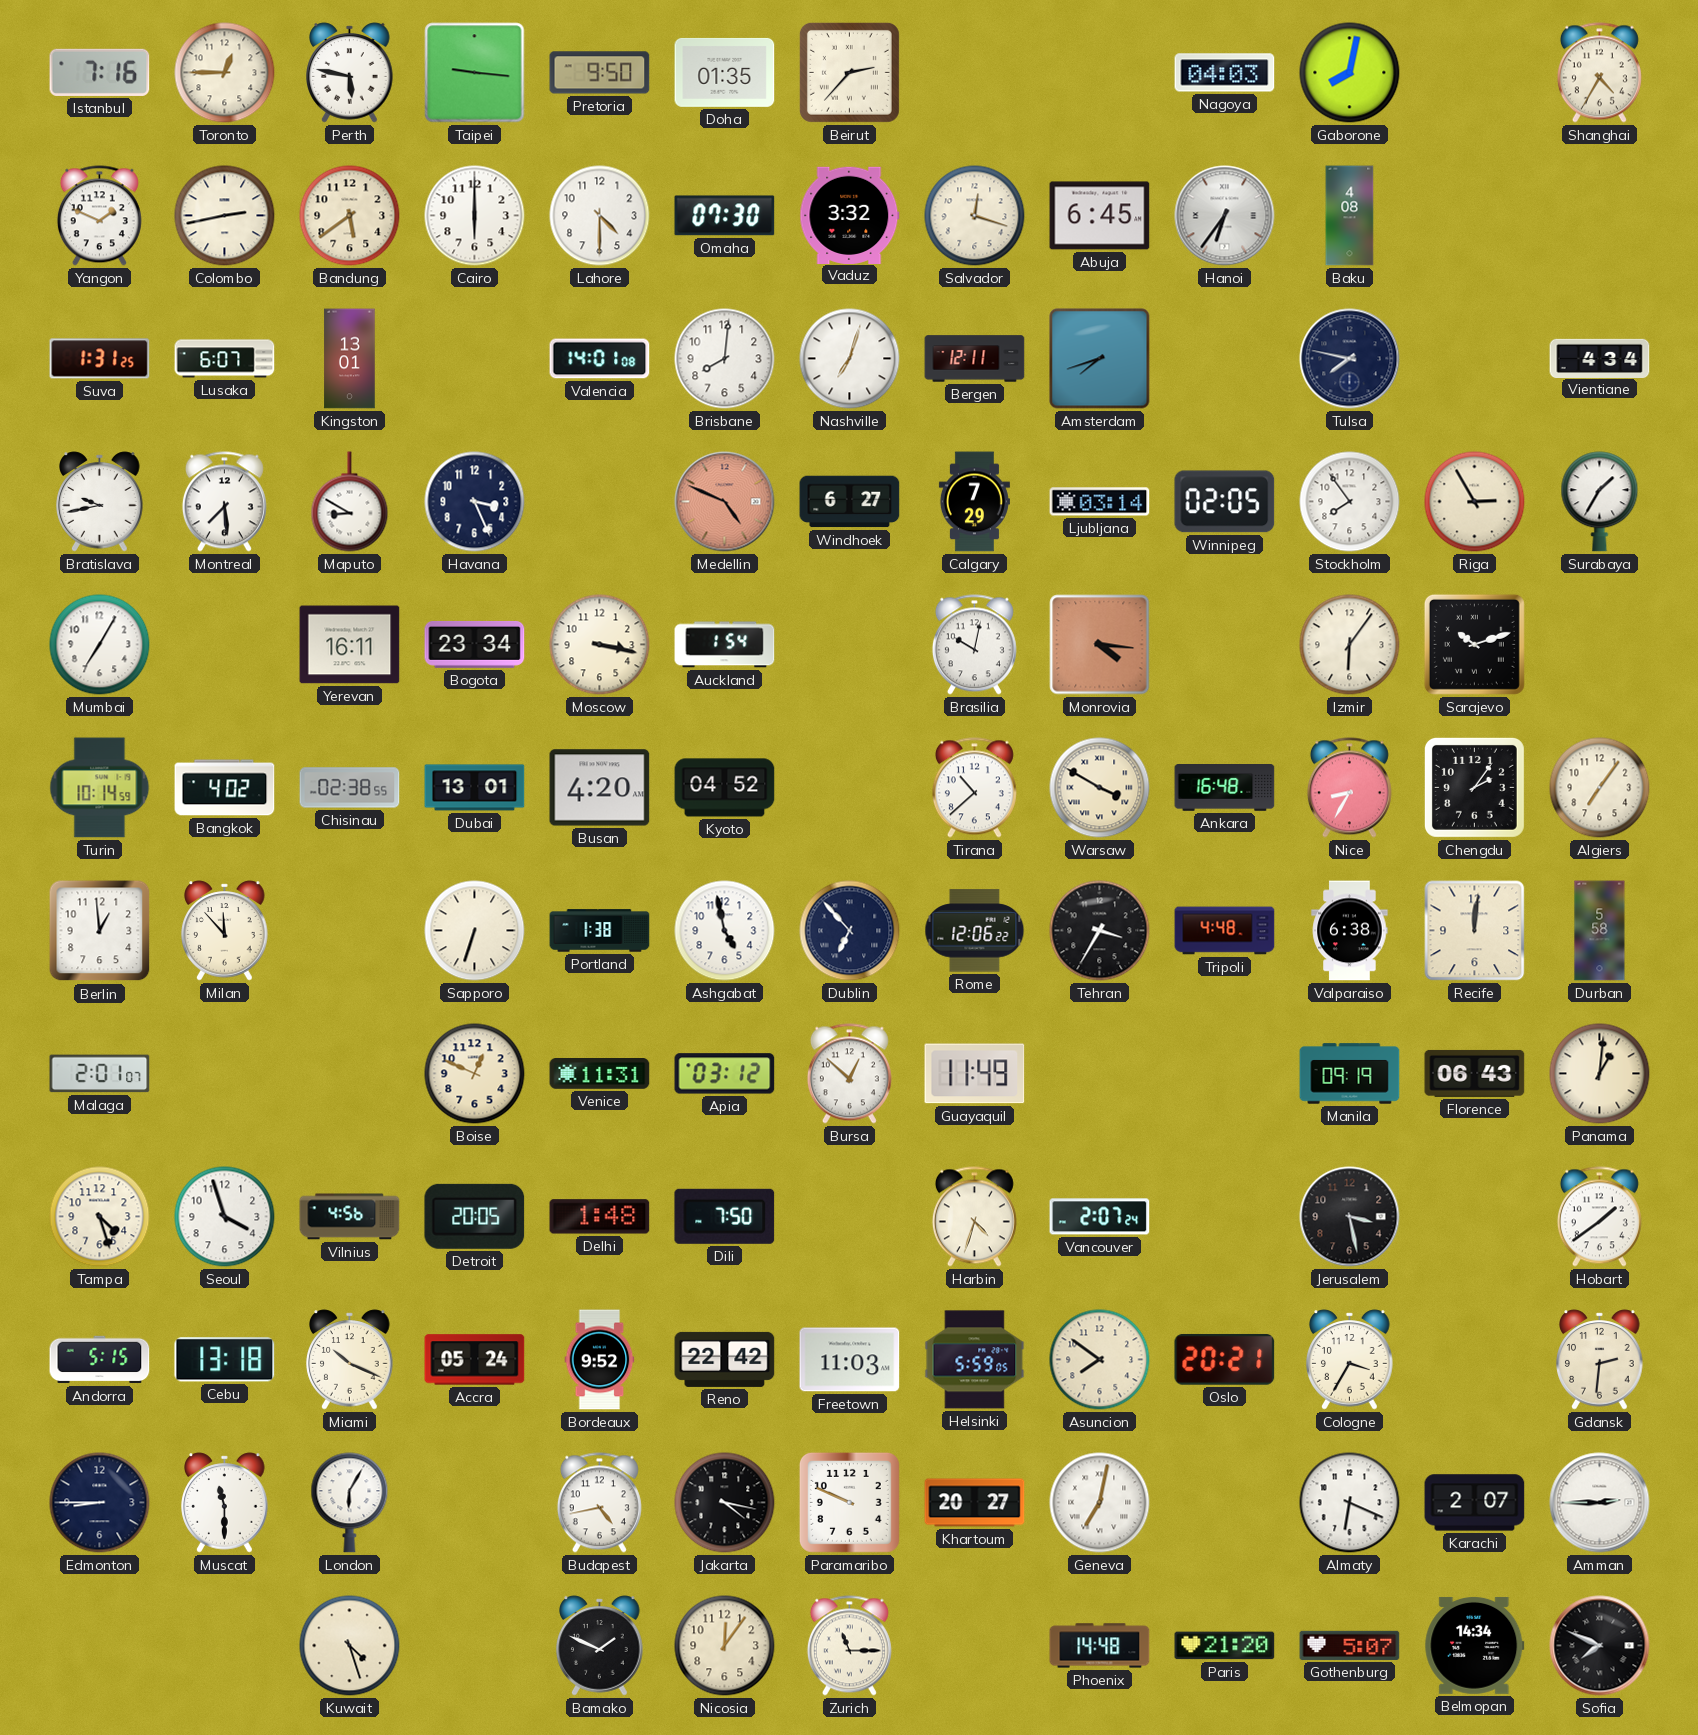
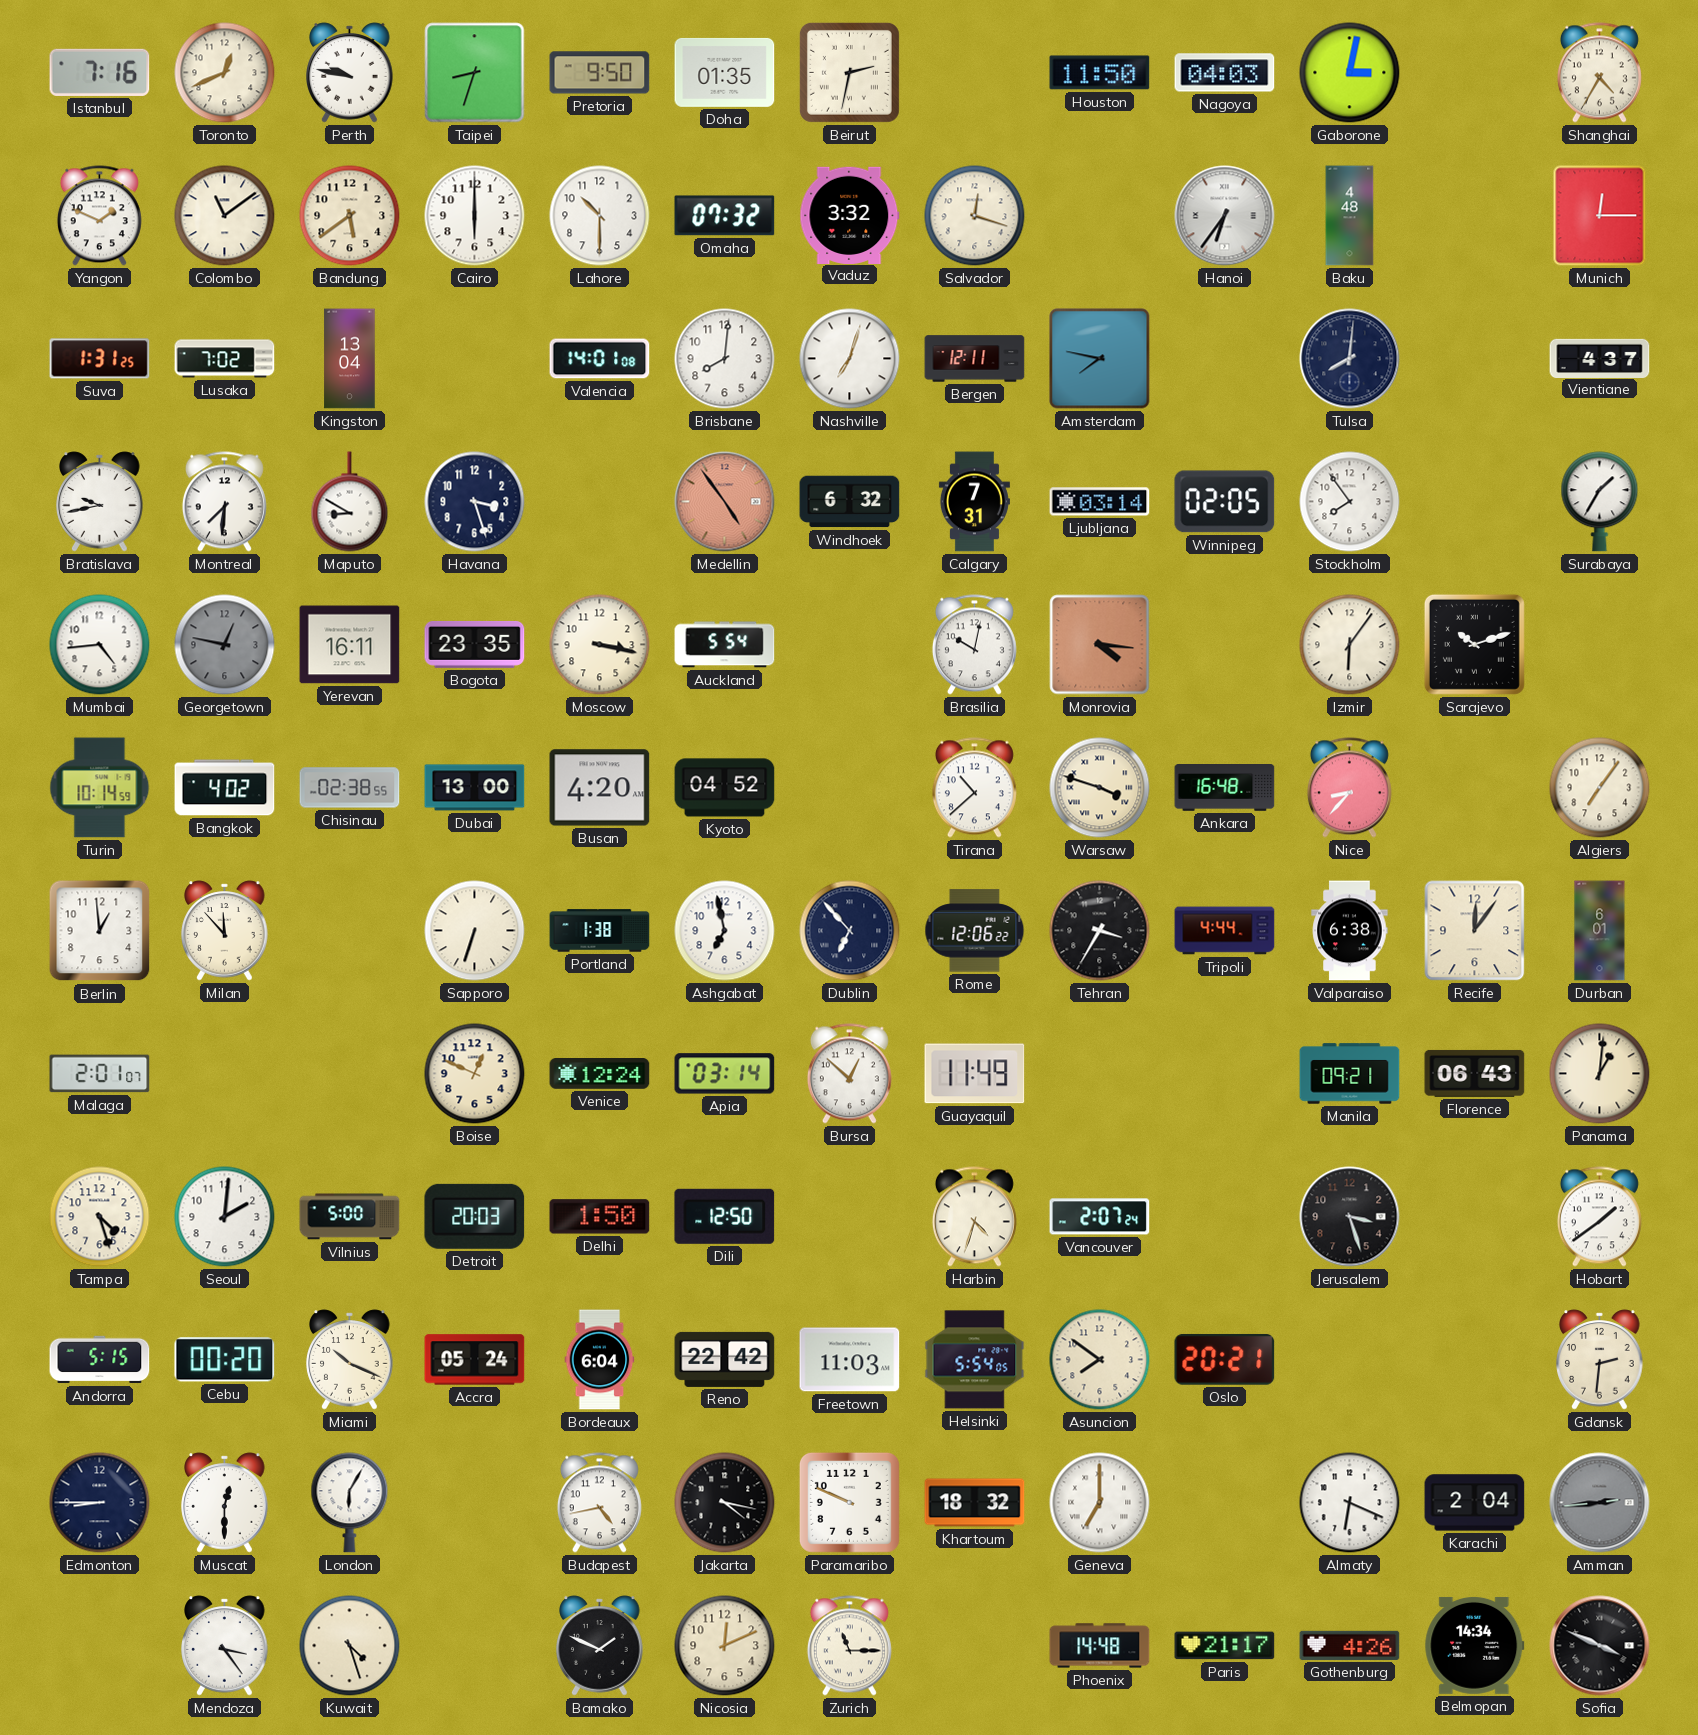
Toronto: 12:45 -> 12:41 (225, 73)
Perth: 5:47 -> 9:47 (350, 73)
Taipei: 9:16 -> 8:33 (475, 73)
Beirut: 2:37 -> 2:32 (849, 72)
Houston: none -> 11:50 (1100, 73)
Gaborone: 8:02 -> 3:02 (1350, 73)
Colombo: 2:43 -> 11:09 (225, 216)
Lahore: 4:30 -> 10:30 (600, 216)
Omaha: 07:30 -> 07:32 (725, 216)
Abuja: 6:45 -> none (1100, 216)
Baku: 4:08 -> 4:48 (1350, 216)
Munich: none -> 12:15 (1600, 216)
Lusaka: 6:07 -> 7:02 (225, 359)
Kingston: 13:01 -> 13:04 (350, 359)
Amsterdam: 7:42 -> 7:47 (1100, 359)
Tulsa: 7:47 -> 8:01 (1350, 359)
Vientiane: 4:34 -> 4:37 (1600, 358)
Montreal: 7:29 -> 7:31 (224, 502)
Havana: 3:26 -> 3:27 (475, 502)
Medellin: 4:49 -> 4:54 (725, 502)
Windhoek: 6:27 -> 6:32 (850, 502)
Calgary: 7:29 -> 7:31 (974, 502)
Riga: 2:55 -> none (1475, 502)
Mumbai: 7:05 -> 4:44 (100, 645)
Georgetown: none -> 12:47 (225, 645)
Bogota: 23:34 -> 23:35 (475, 644)
Auckland: 1:54 -> 5:54 (725, 645)
Dubai: 13:01 -> 13:00 (475, 788)
Warsaw: 3:50 -> 3:48 (1100, 788)
Nice: 8:35 -> 8:37 (1349, 788)
Chengdu: 2:06 -> none (1474, 787)
Ashgabat: 4:58 -> 6:58 (725, 931)
Tripoli: 4:48 -> 4:44 (1225, 931)
Recife: 12:01 -> 12:06 (1475, 931)
Durban: 5:58 -> 6:01 (1600, 931)
Venice: 11:31 -> 12:24 (600, 1074)
Apia: 03:12 -> 03:14 (725, 1074)
Manila: 09:19 -> 09:21 (1350, 1074)
Seoul: 3:57 -> 2:01 (225, 1217)
Vilnius: 4:56 -> 5:00 (350, 1217)
Detroit: 20:05 -> 20:03 (475, 1216)
Delhi: 1:48 -> 1:50 (600, 1217)
Dili: 7:50 -> 12:50 (725, 1216)
Jerusalem: 3:28 -> 3:27 (1350, 1217)
Cebu: 13:18 -> 00:20 (225, 1360)
Bordeaux: 9:52 -> 6:04 (600, 1360)
Helsinki: 5:59 -> 5:54 (975, 1360)
Cologne: 3:35 -> none (1350, 1360)
Muscat: 11:30 -> 12:30 (225, 1503)
Khartoum: 20:27 -> 18:32 (975, 1503)
Geneva: 7:02 -> 7:00 (1100, 1503)
Karachi: 2:07 -> 2:04 (1475, 1503)
Amman: 2:45 -> 2:44 (1600, 1503)
Amman dial: white -> grey (1600, 1503)
Mendoza: none -> 3:24 (225, 1646)
Nicosia: 12:06 -> 12:11 (725, 1646)
Paris: 21:20 -> 21:17 (1225, 1646)
Gothenburg: 5:07 -> 4:26 (1350, 1645)
Sofia: 7:49 -> 3:49 (1600, 1646)
